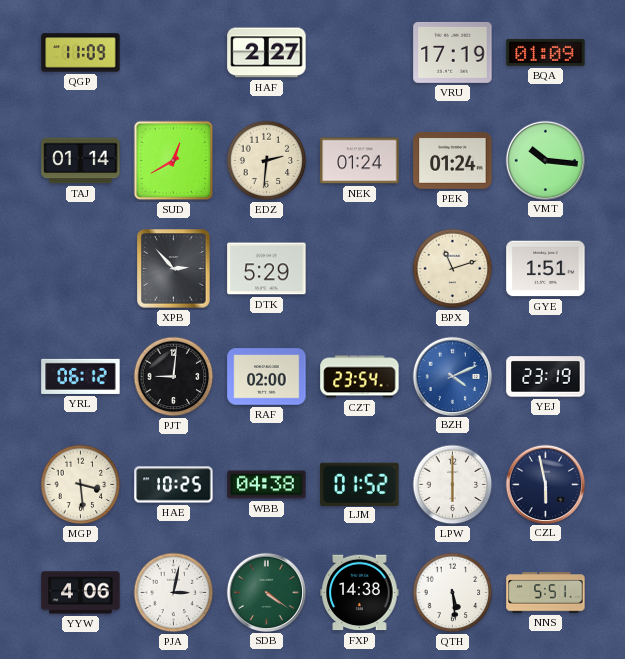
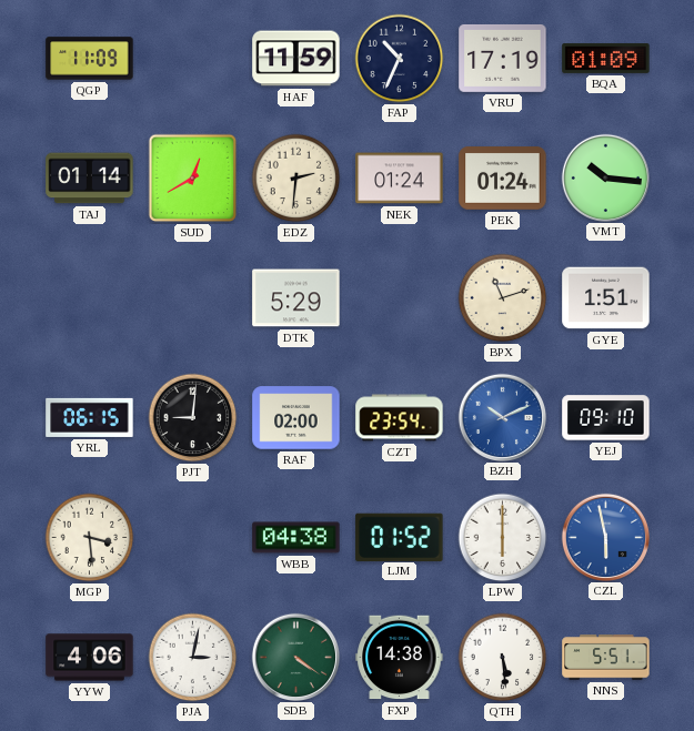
HAF: 2:27 -> 11:59 (296, 59)
FAP: none -> 10:34 (400, 59)
XPB: 2:53 -> none (174, 269)
YRL: 06:12 -> 06:15 (90, 417)
BZH: 4:11 -> 10:11 (502, 417)
YEJ: 23:19 -> 09:10 (606, 418)
HAE: 10:25 -> none (174, 485)
CZL dial: navy -> blue (605, 537)
